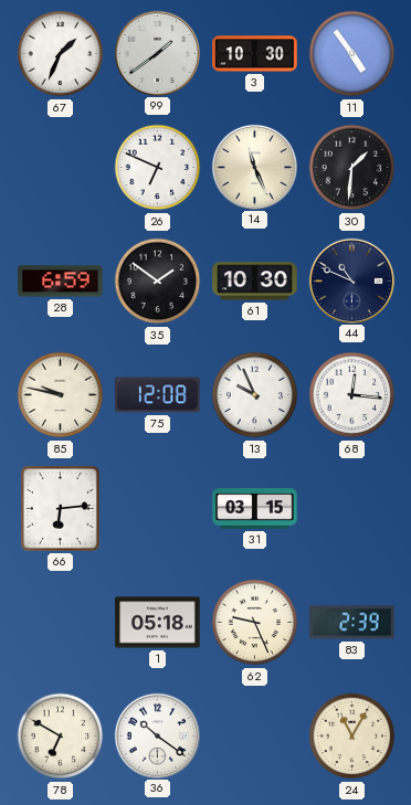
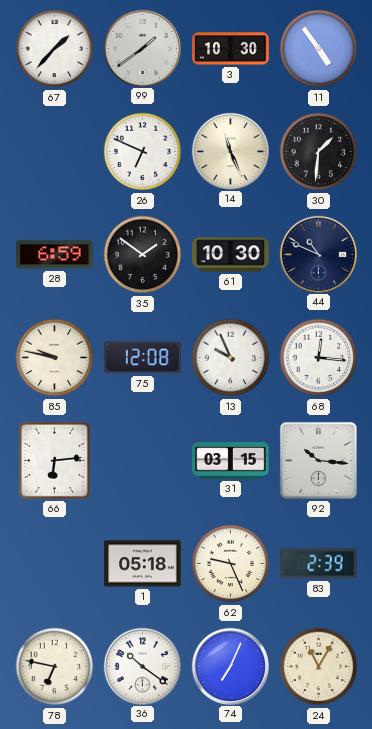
67: 1:34 -> 1:37 (55, 49)
92: none -> 10:16 (318, 460)
78: 6:50 -> 6:47 (55, 667)
74: none -> 7:04 (230, 666)
